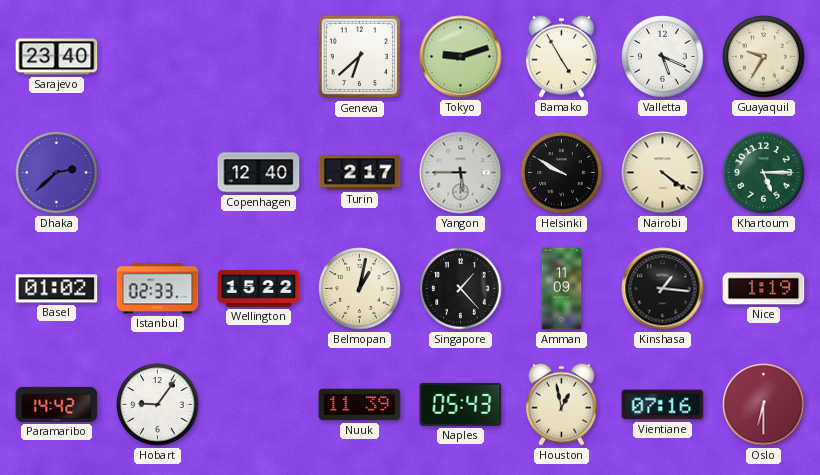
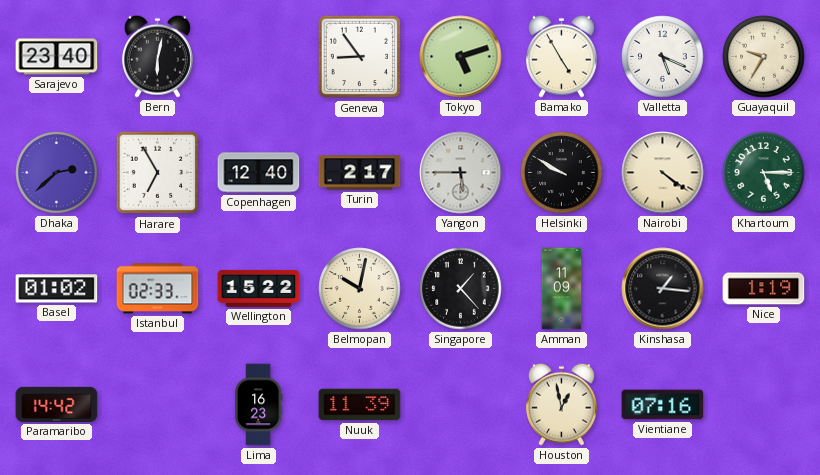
Bern: none -> 6:02 (157, 56)
Geneva: 6:38 -> 8:54 (360, 57)
Tokyo: 9:12 -> 5:12 (461, 57)
Harare: none -> 6:55 (158, 173)
Belmopan: 1:02 -> 10:02 (360, 289)
Hobart: 9:06 -> none (158, 405)
Lima: none -> 16:23 (258, 405)
Naples: 05:43 -> none (461, 404)
Oslo: 6:30 -> none (764, 405)
